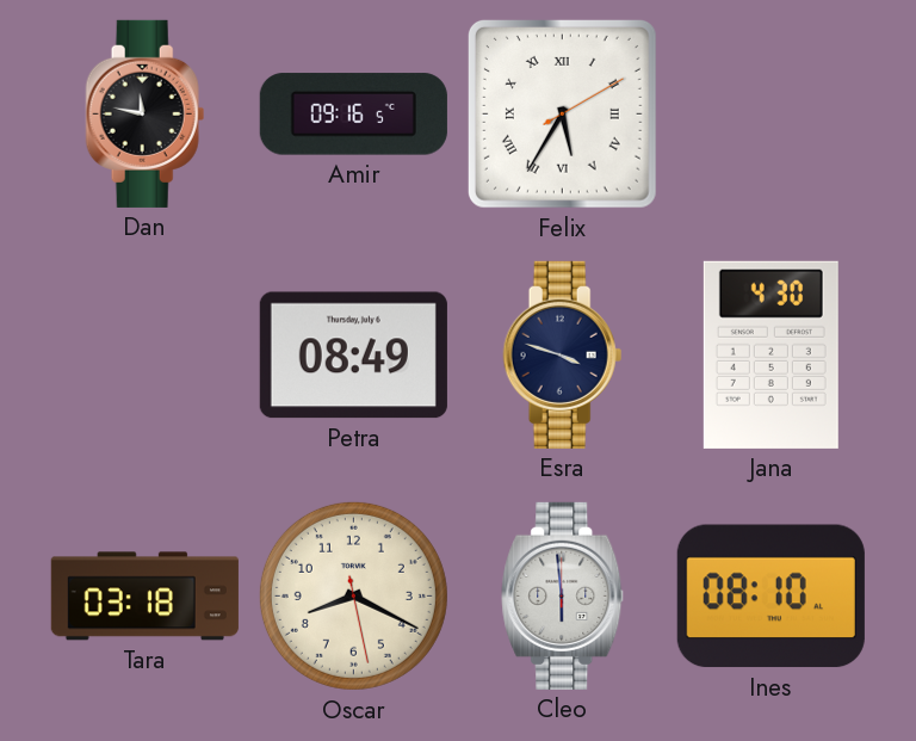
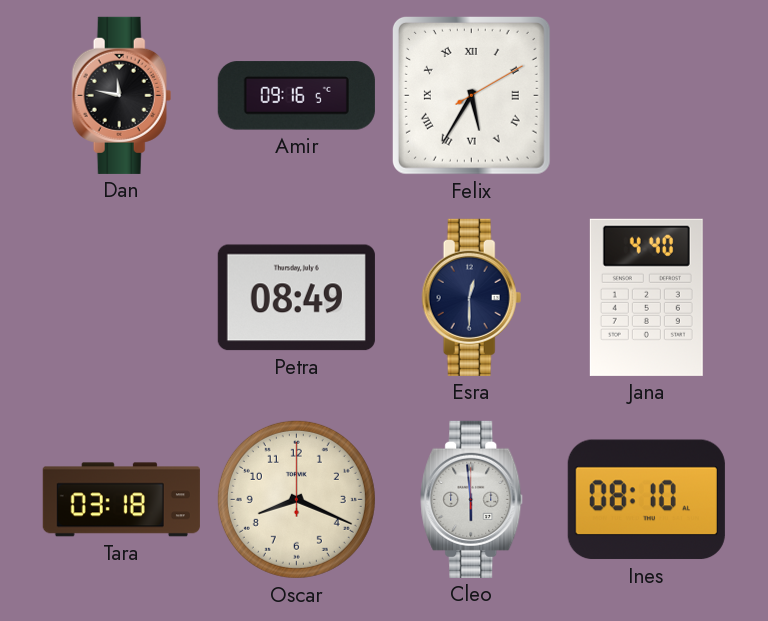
Esra: 3:48 -> 12:30 (472, 297)
Jana: 4:30 -> 4:40 (646, 297)
Oscar: 8:19:28 -> 8:19:00 (296, 499)
